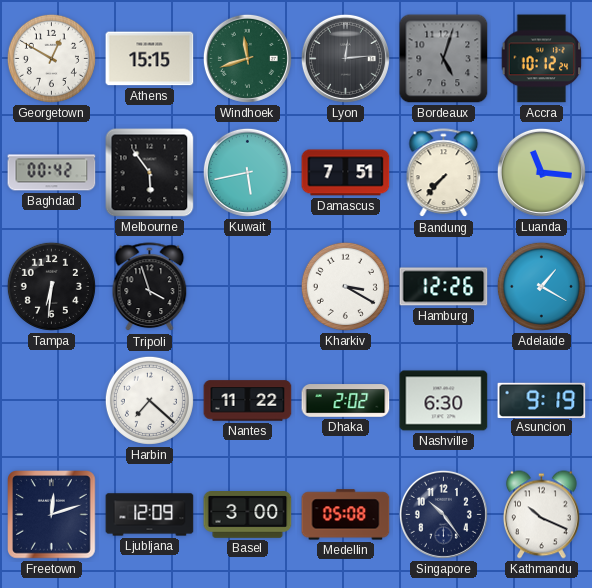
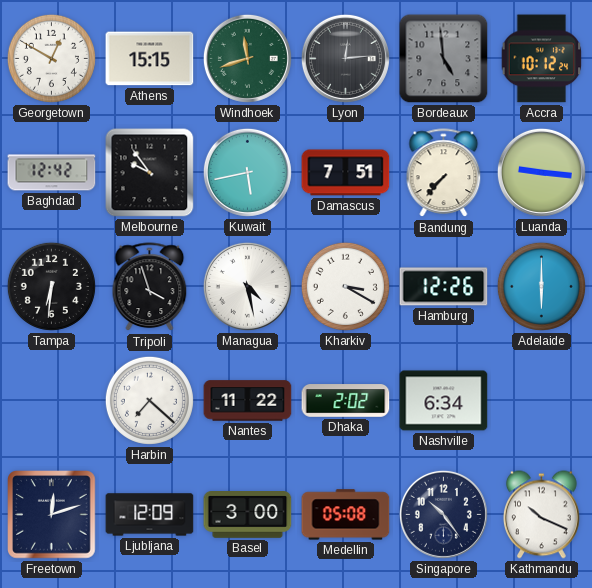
Bordeaux: 5:03 -> 4:59 (444, 59)
Baghdad: 00:42 -> 12:42 (52, 173)
Melbourne: 5:54 -> 9:54 (150, 173)
Luanda: 11:16 -> 9:16 (541, 172)
Managua: none -> 4:28 (247, 286)
Adelaide: 1:20 -> 6:00 (541, 286)
Nashville: 6:30 -> 6:34 (444, 401)
Asuncion: 9:19 -> none (542, 400)
